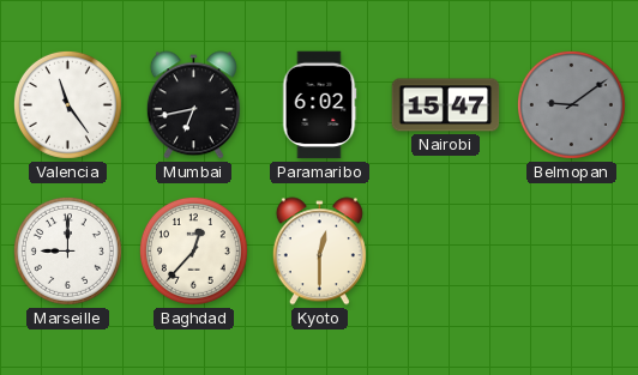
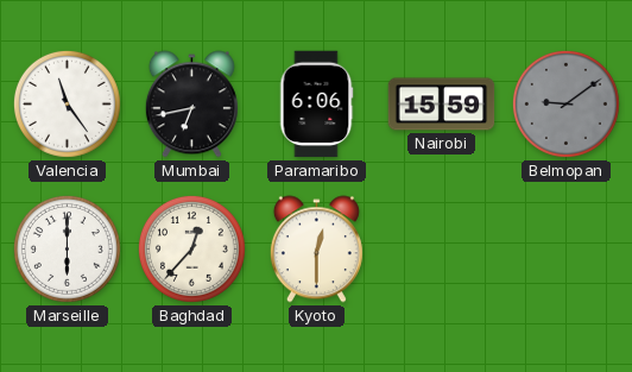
Paramaribo: 6:02 -> 6:06 (316, 105)
Nairobi: 15:47 -> 15:59 (442, 105)
Marseille: 9:00 -> 6:00 (67, 248)
